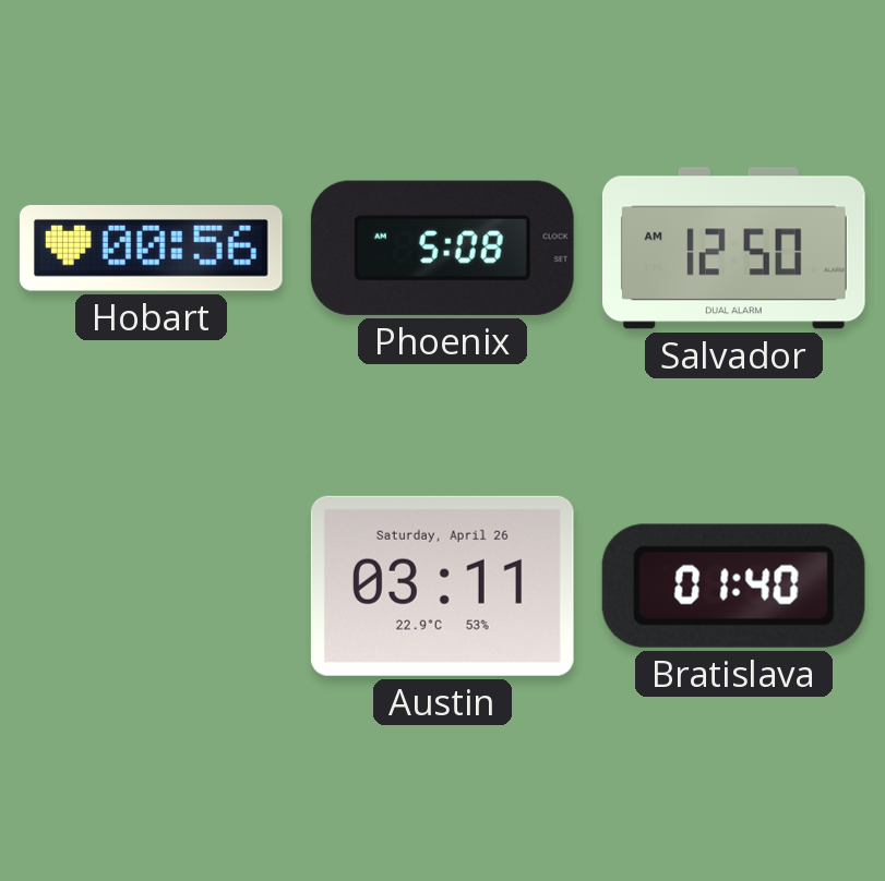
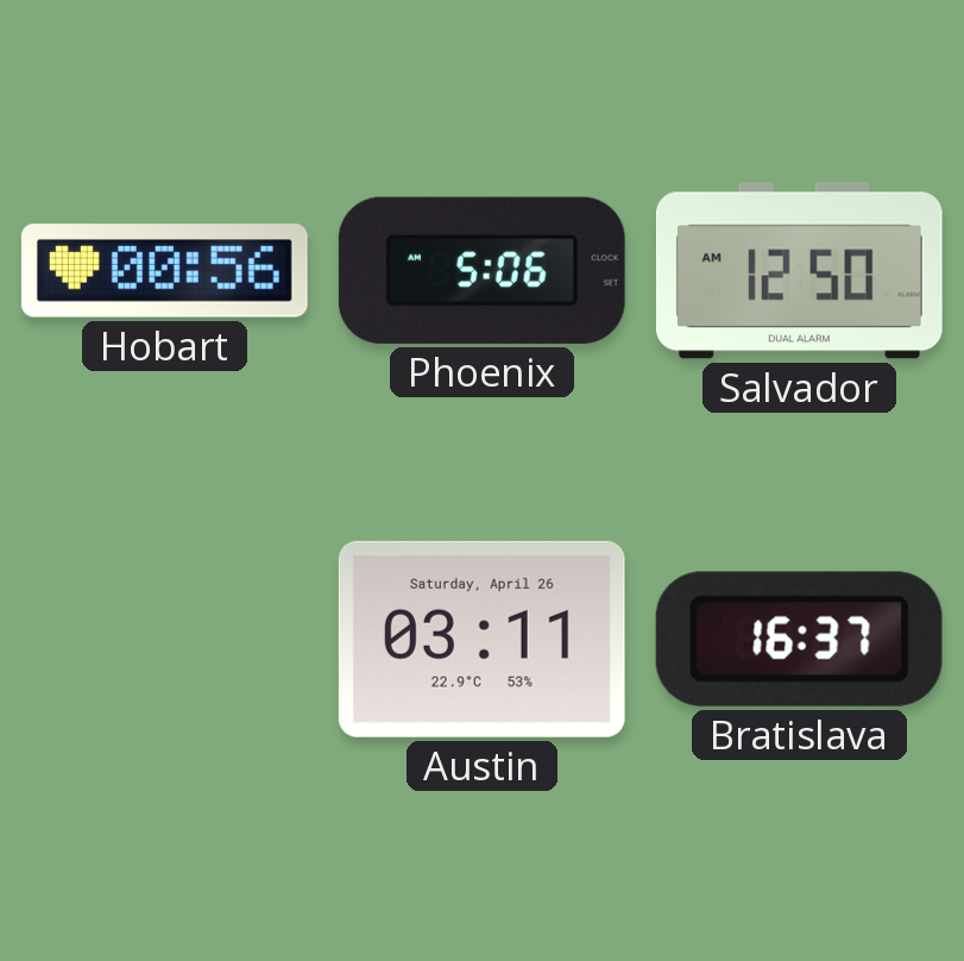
Phoenix: 5:08 -> 5:06 (481, 270)
Bratislava: 01:40 -> 16:37 (799, 639)
